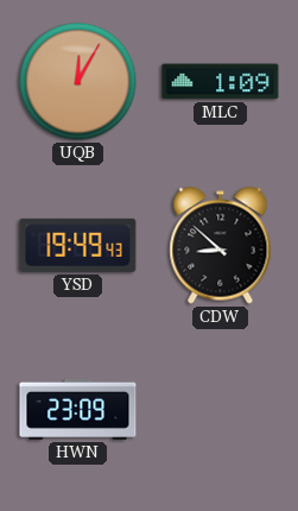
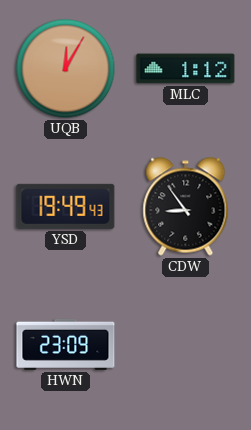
MLC: 1:09 -> 1:12 (186, 69)
CDW: 8:52 -> 8:54 (186, 207)
